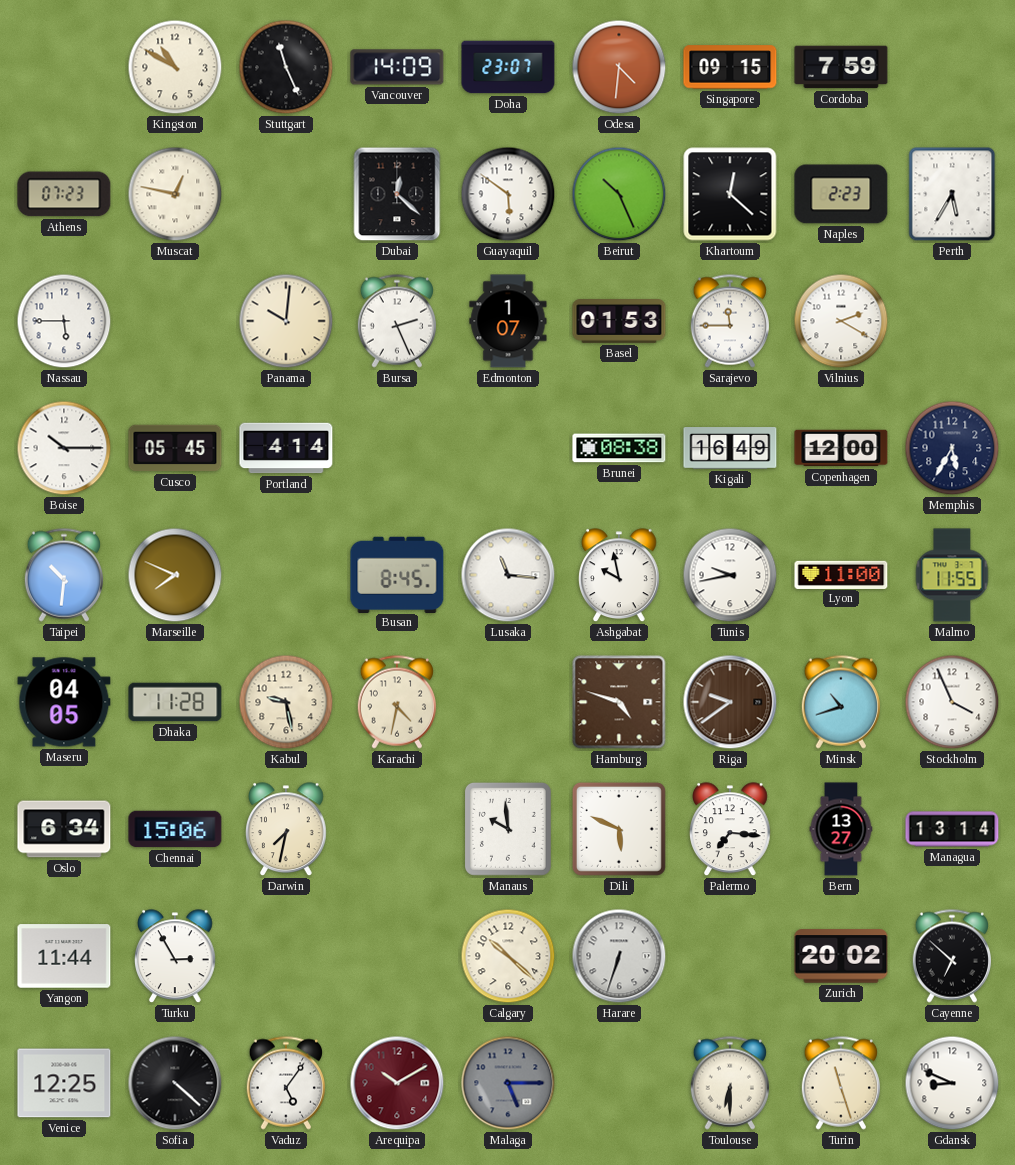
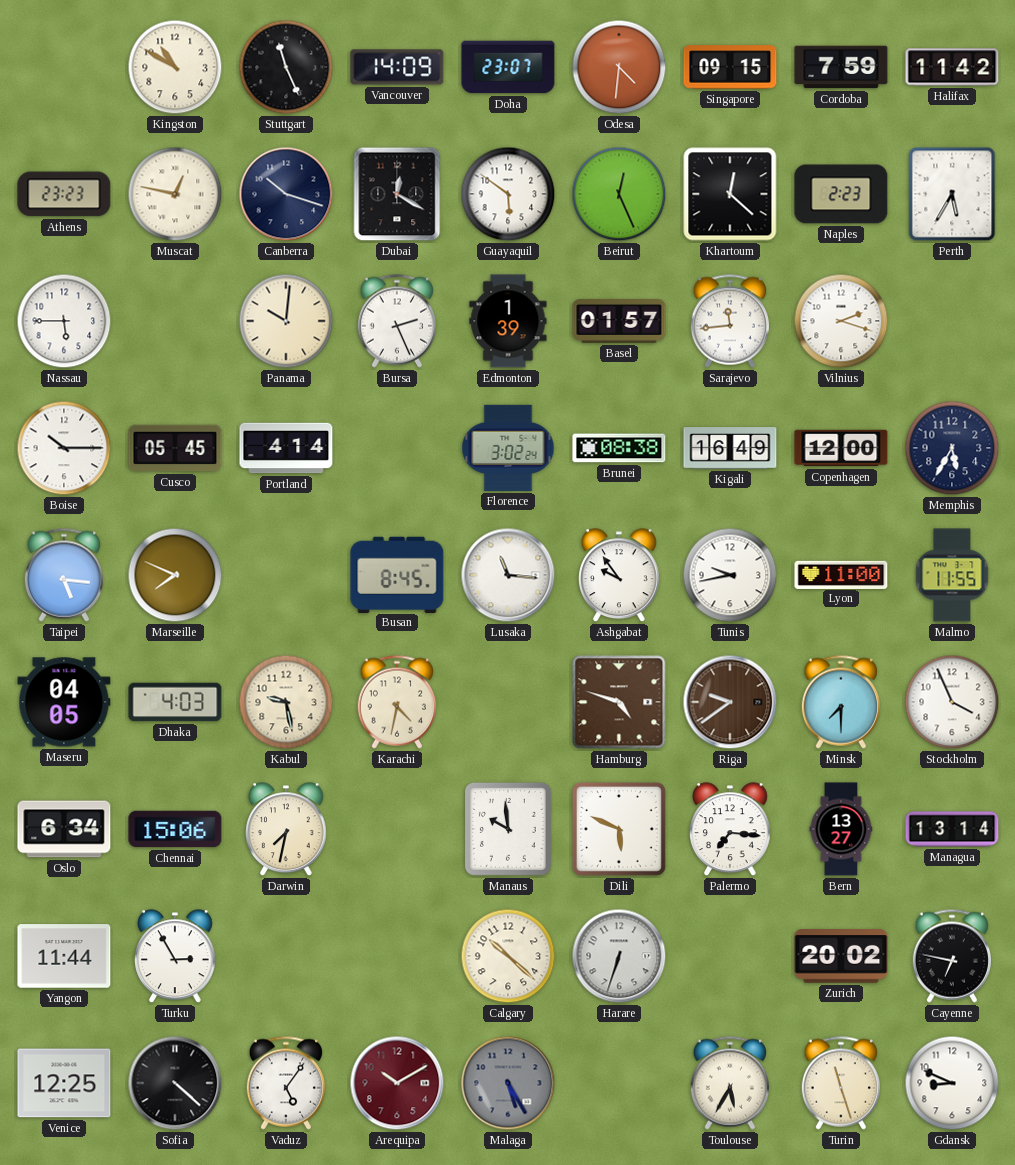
Halifax: none -> 11:42 (952, 67)
Athens: 07:23 -> 23:23 (64, 194)
Canberra: none -> 10:18 (286, 194)
Dubai: 12:22 -> 12:20 (397, 194)
Beirut: 10:26 -> 12:26 (619, 194)
Edmonton: 1:07 -> 1:39 (508, 321)
Basel: 01:53 -> 01:57 (619, 322)
Sarajevo: 11:45 -> 11:44 (729, 321)
Vilnius: 2:20 -> 2:18 (841, 321)
Florence: none -> 3:02 (508, 448)
Taipei: 10:31 -> 5:16 (63, 575)
Ashgabat: 9:58 -> 9:54 (620, 576)
Dhaka: 11:28 -> 4:03 (175, 702)
Minsk: 10:42 -> 7:30 (840, 702)
Cayenne: 6:52 -> 6:47 (951, 956)
Malaga: 5:15 -> 5:25 (508, 1083)
Toulouse: 6:30 -> 5:35 (729, 1083)
